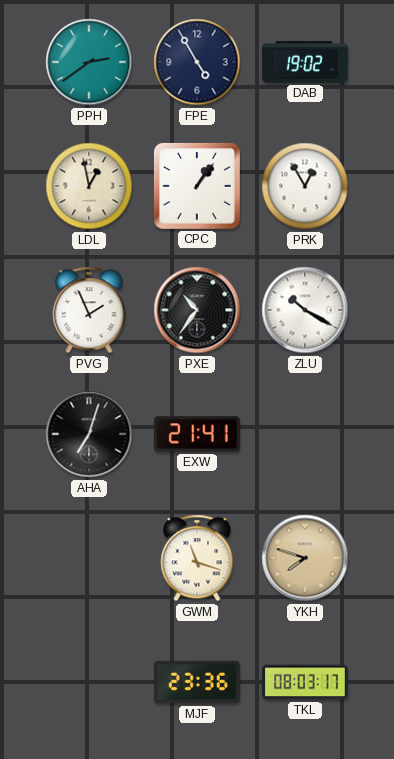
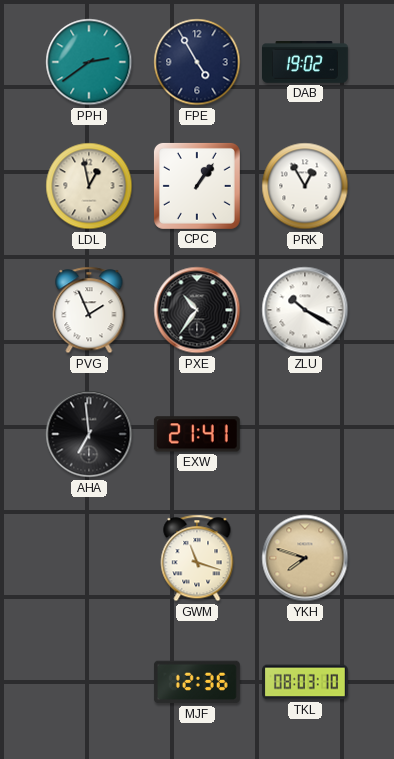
AHA: 7:03 -> 6:59 (89, 434)
MJF: 23:36 -> 12:36 (197, 682)
TKL: 08:03:17 -> 08:03:10 (306, 682)
